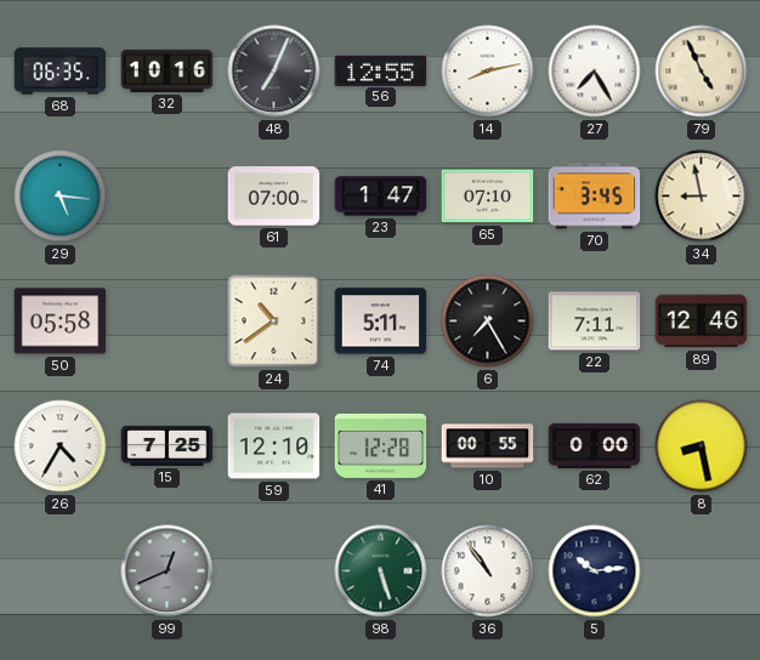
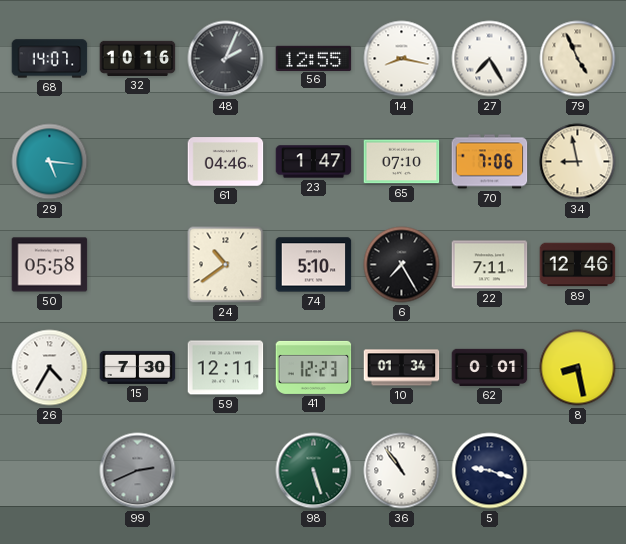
68: 06:35 -> 14:07 (50, 59)
48: 7:04 -> 2:04 (226, 59)
14: 8:13 -> 8:17 (402, 59)
61: 07:00 -> 04:46 (226, 162)
70: 3:45 -> 7:06 (490, 162)
74: 5:11 -> 5:10 (314, 265)
15: 7:25 -> 7:30 (138, 367)
59: 12:10 -> 12:11 (226, 368)
41: 12:28 -> 12:23 (314, 367)
10: 00:55 -> 01:34 (402, 368)
62: 0:00 -> 0:01 (490, 367)
99: 12:41 -> 2:41 (138, 471)
5: 10:14 -> 9:18 (490, 471)
